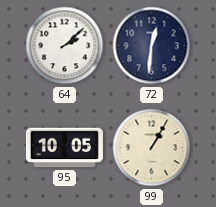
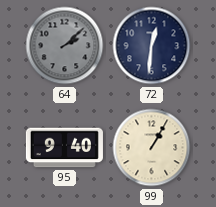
64 dial: white -> grey (65, 46)
95: 10:05 -> 9:40 (64, 148)
